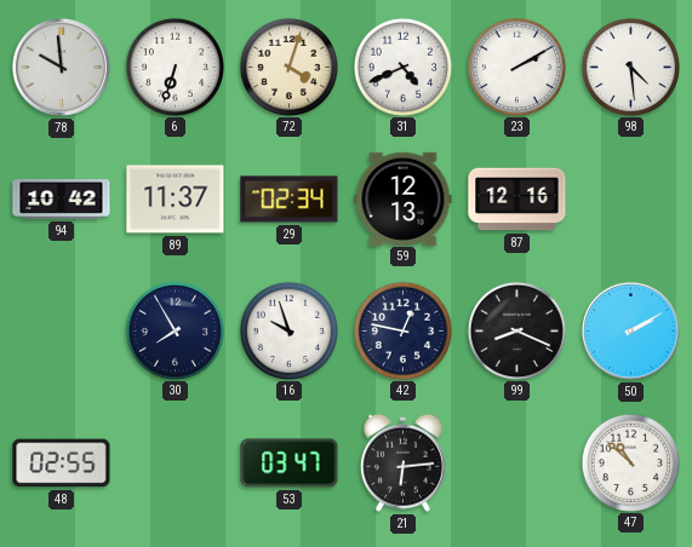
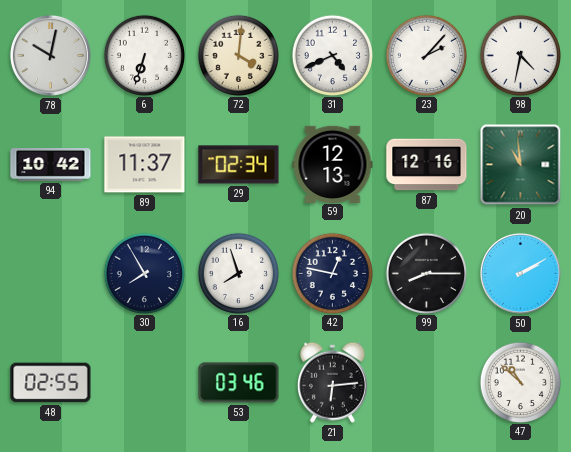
78: 9:59 -> 10:02 (50, 55)
72: 4:03 -> 4:01 (238, 55)
23: 2:10 -> 2:07 (426, 55)
98: 4:29 -> 4:32 (520, 55)
20: none -> 10:59 (521, 165)
16: 9:57 -> 7:57 (238, 273)
99: 8:19 -> 8:15 (426, 273)
53: 03:47 -> 03:46 (239, 383)
